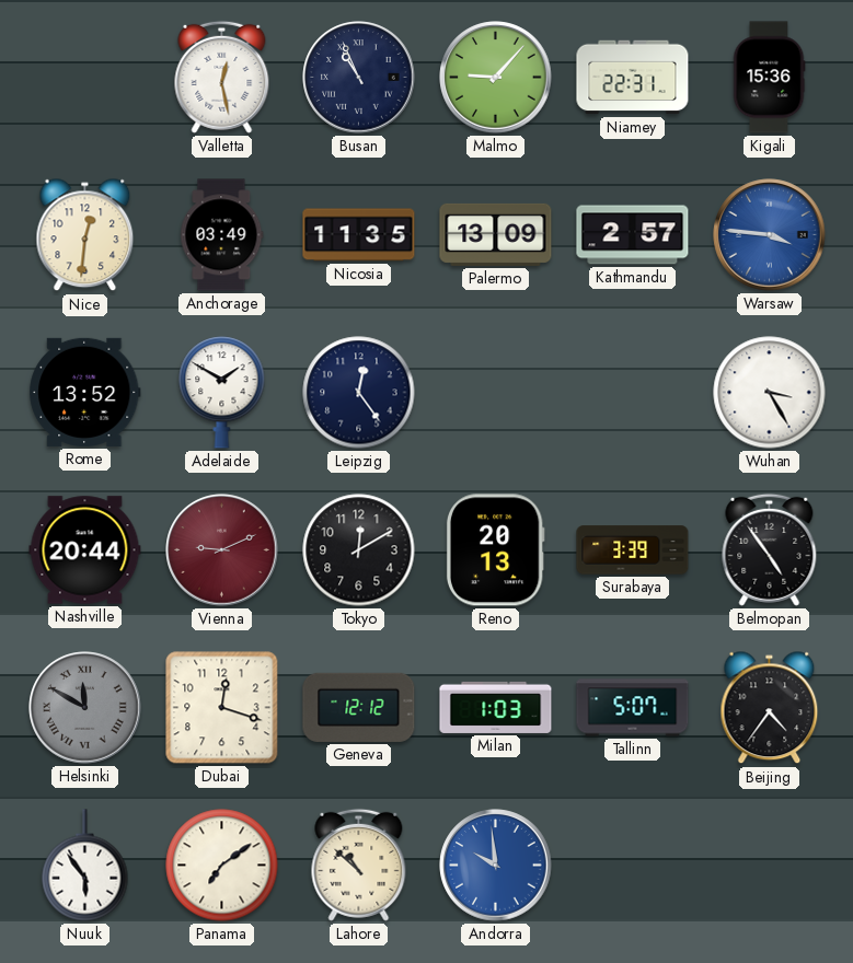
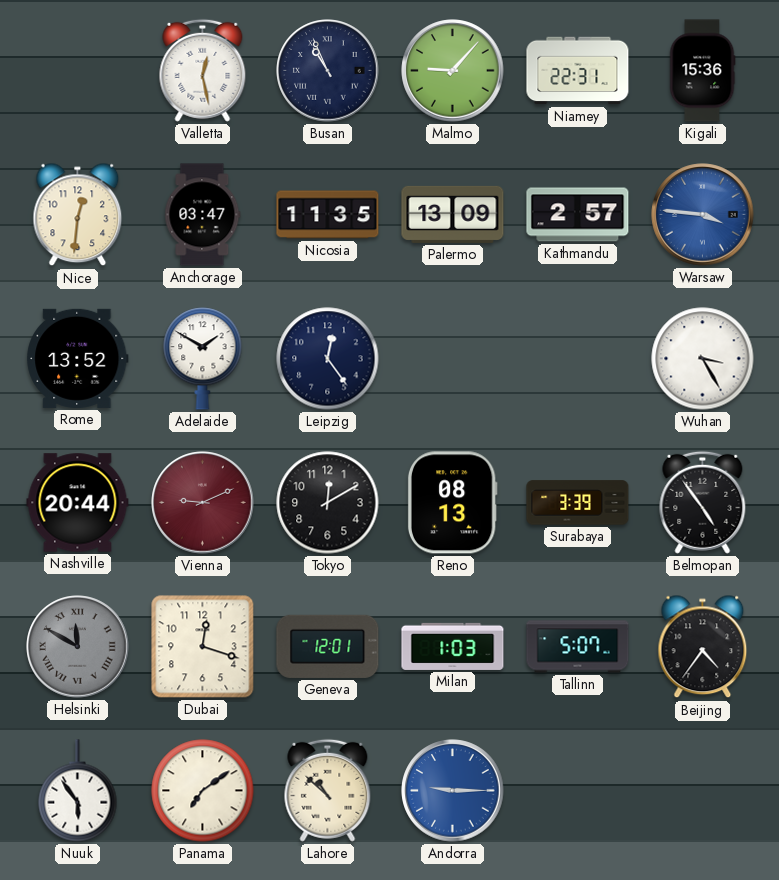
Anchorage: 03:49 -> 03:47 (203, 215)
Reno: 20:13 -> 08:13 (452, 503)
Geneva: 12:12 -> 12:01 (328, 646)
Andorra: 9:59 -> 9:15 (453, 791)
